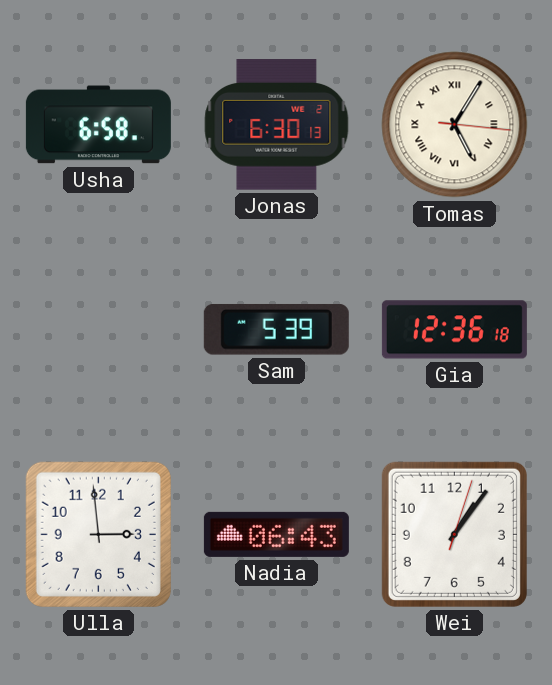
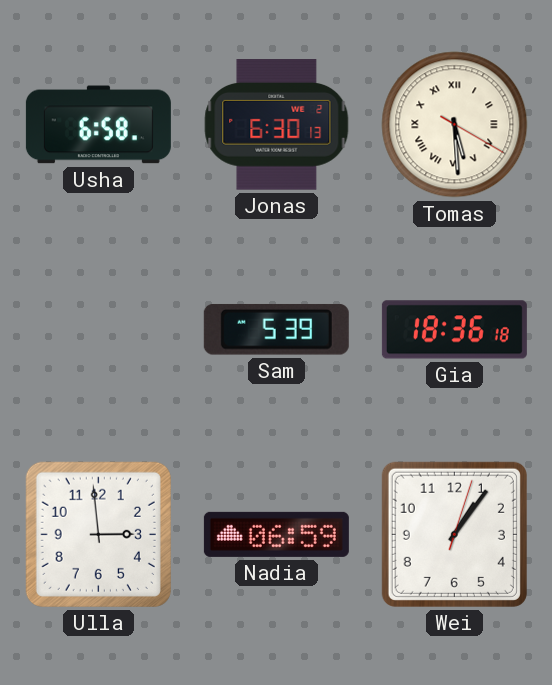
Tomas: 5:05 -> 5:29 (455, 125)
Gia: 12:36 -> 18:36 (454, 330)
Nadia: 06:43 -> 06:59 (276, 534)
